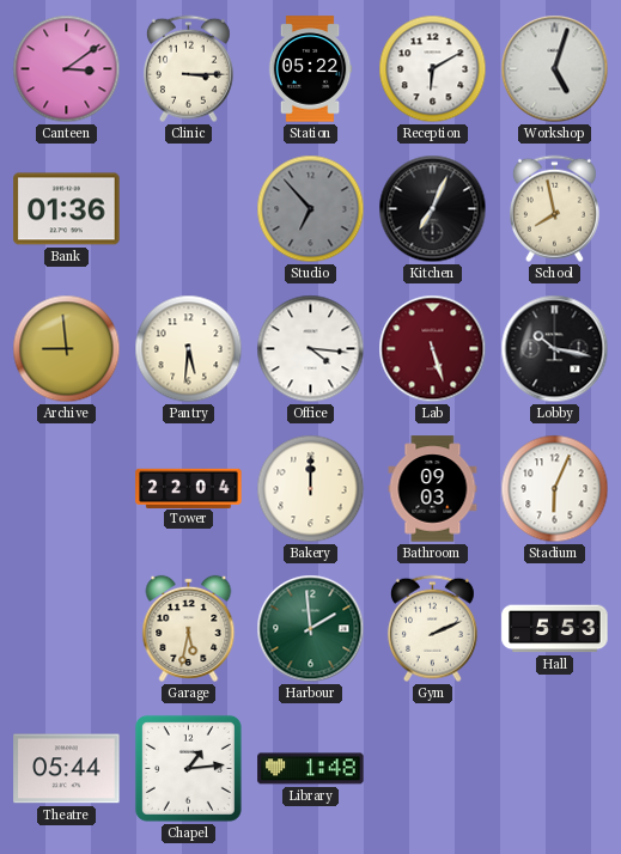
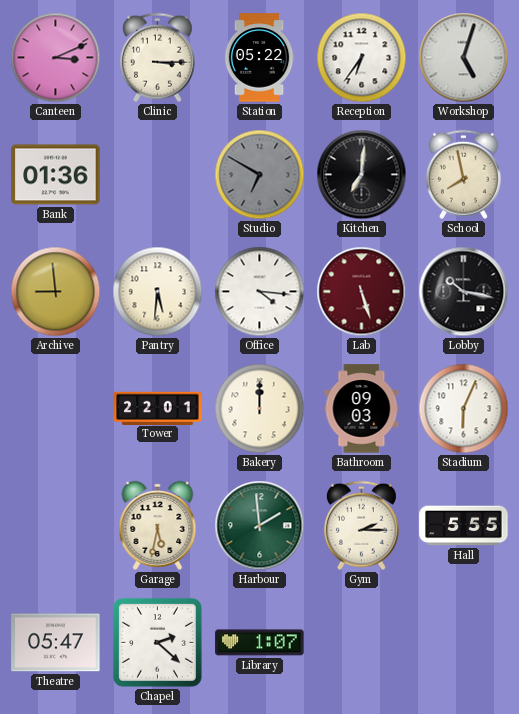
Canteen: 3:09 -> 3:11 (56, 58)
Reception: 6:10 -> 6:36 (362, 58)
Studio: 6:53 -> 6:50 (260, 175)
Kitchen: 7:04 -> 7:01 (362, 175)
Tower: 22:04 -> 22:01 (158, 408)
Gym: 2:11 -> 2:15 (361, 526)
Hall: 5:53 -> 5:55 (464, 526)
Theatre: 05:44 -> 05:47 (56, 643)
Chapel: 1:14 -> 2:22 (157, 642)
Library: 1:48 -> 1:07 (260, 643)
